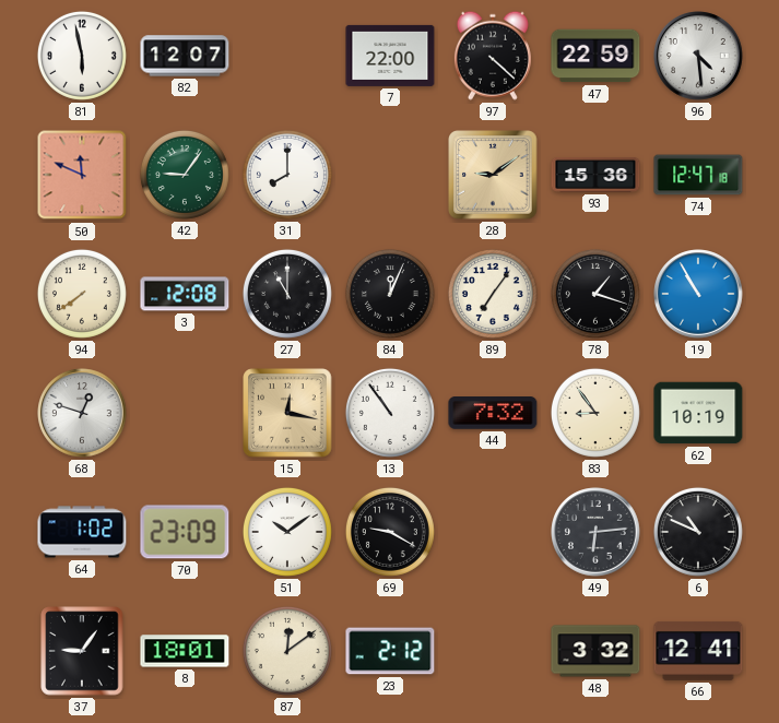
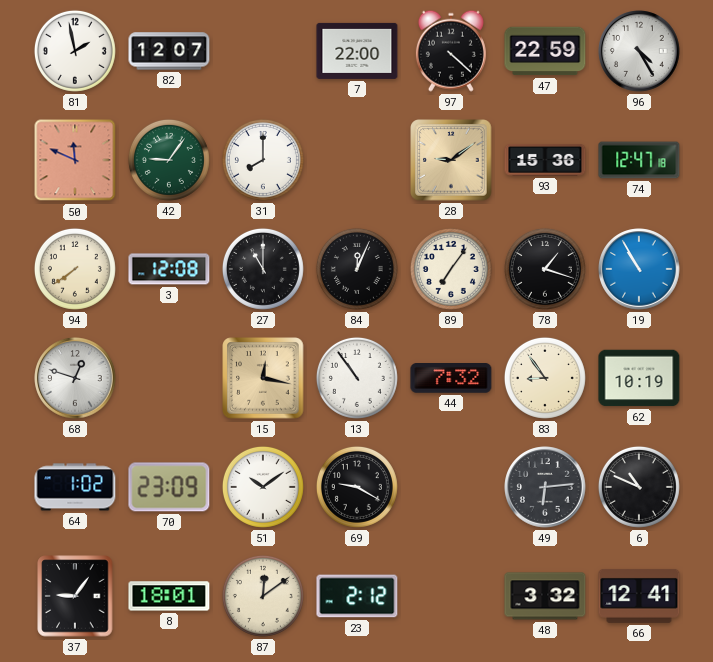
81: 5:58 -> 1:58 (75, 51)
96: 4:29 -> 4:25 (639, 51)
